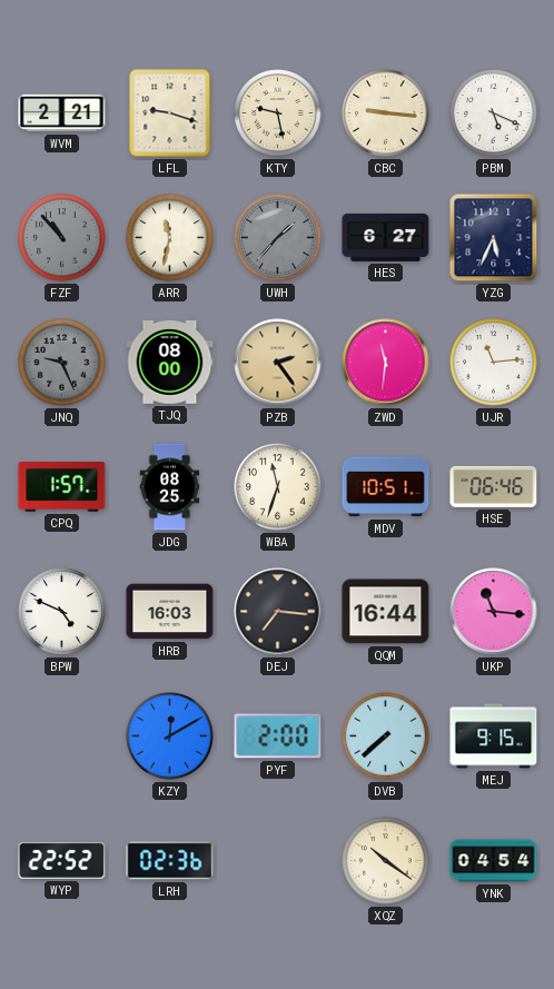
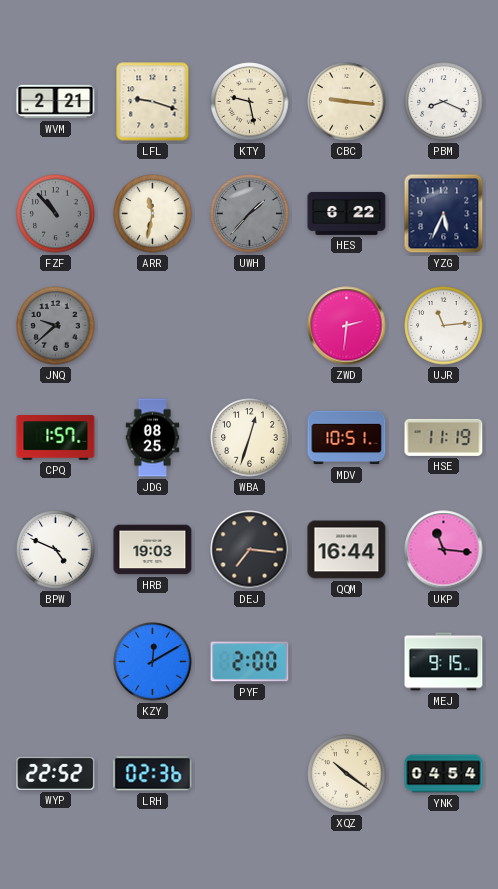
PBM: 5:19 -> 8:19 (444, 102)
HES: 6:27 -> 6:22 (347, 213)
JNQ: 9:26 -> 9:38 (56, 326)
TJQ: 08:00 -> none (170, 363)
PZB: 2:24 -> none (278, 363)
ZWD: 11:31 -> 2:31 (347, 326)
WBA: 11:33 -> 12:33 (250, 438)
HSE: 06:46 -> 11:19 (444, 437)
HRB: 16:03 -> 19:03 (153, 550)
DVB: 7:38 -> none (386, 736)
